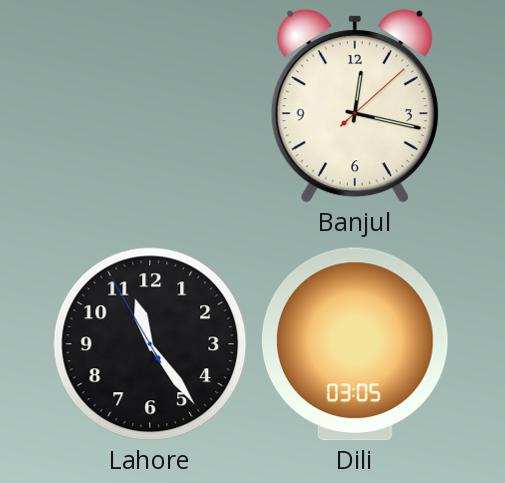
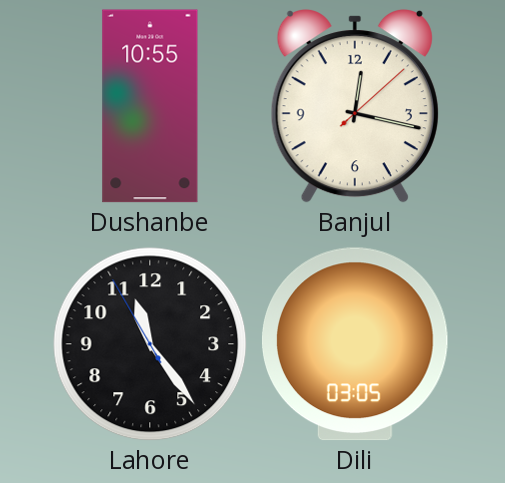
Dushanbe: none -> 10:55 (150, 106)
